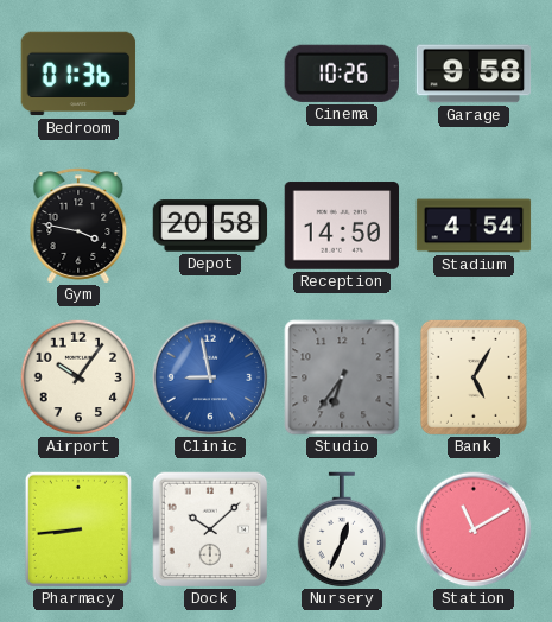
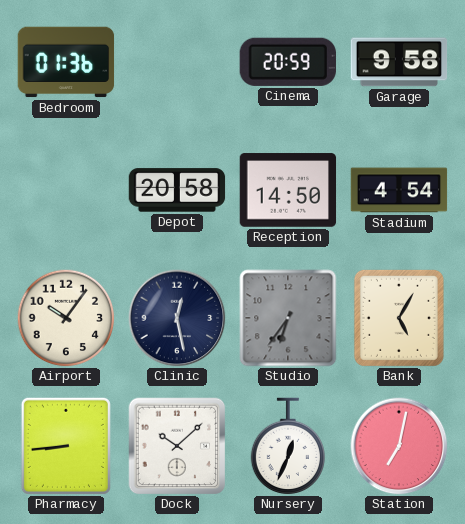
Cinema: 10:26 -> 20:59 (288, 62)
Gym: 3:47 -> none (78, 226)
Clinic: 8:58 -> 12:28 (177, 318)
Clinic dial: blue -> navy (177, 318)
Station: 11:10 -> 7:02 (399, 446)
